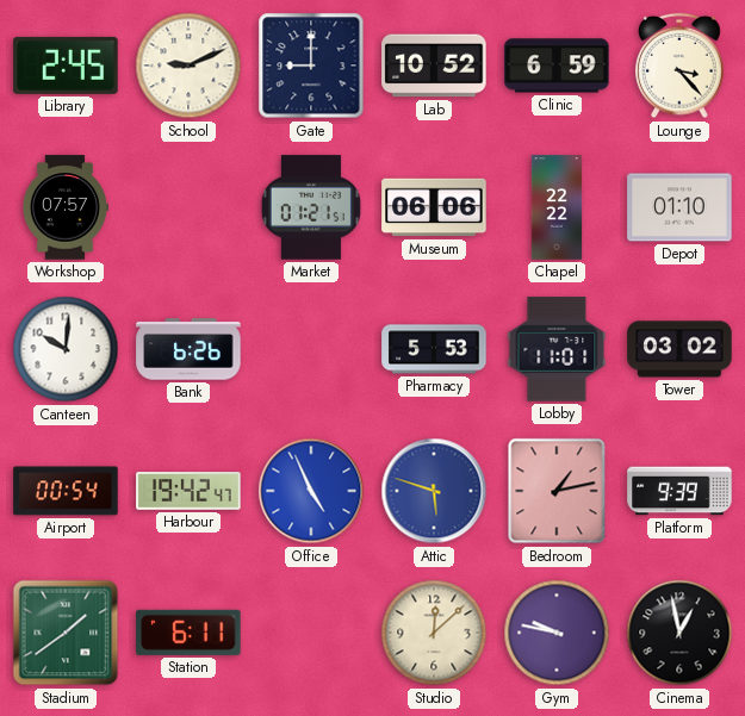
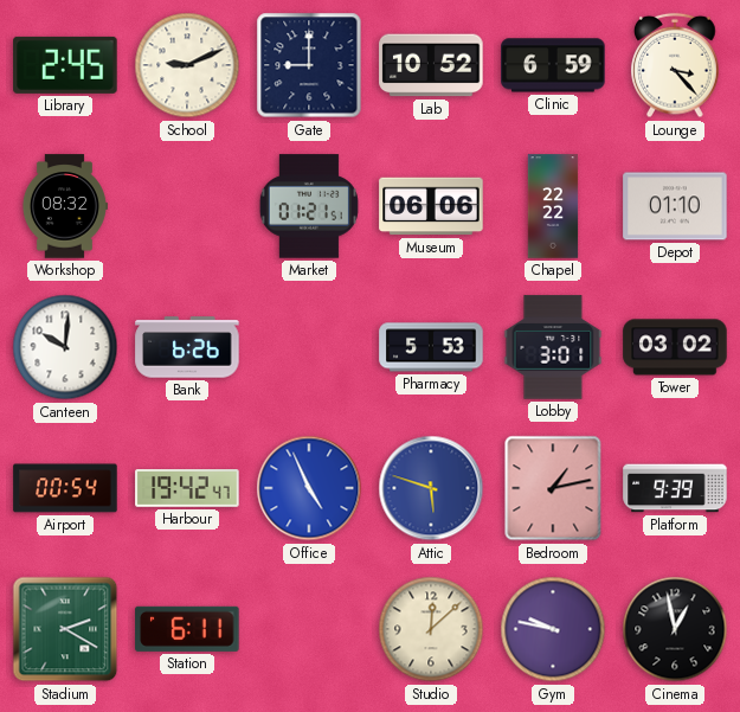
Workshop: 07:57 -> 08:32 (64, 206)
Lobby: 11:01 -> 3:01 (553, 347)
Stadium: 1:39 -> 2:20 (65, 629)
